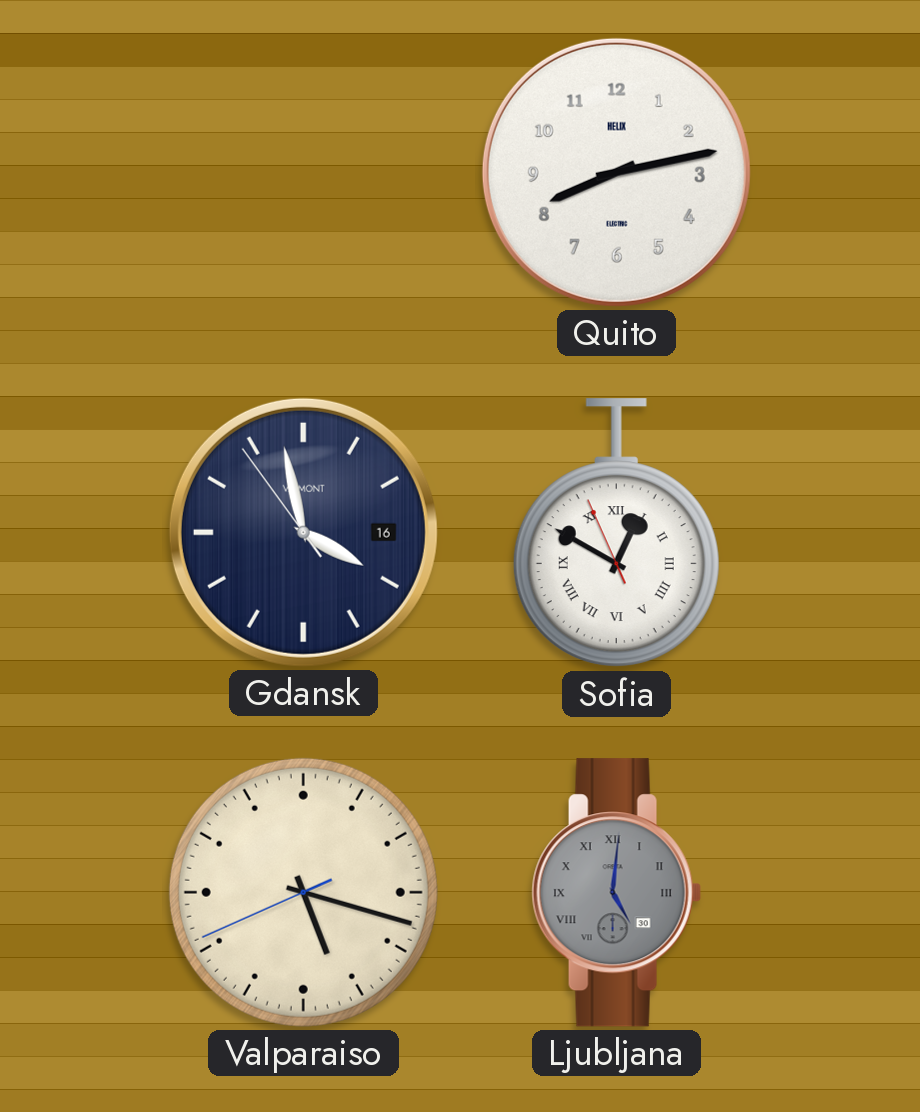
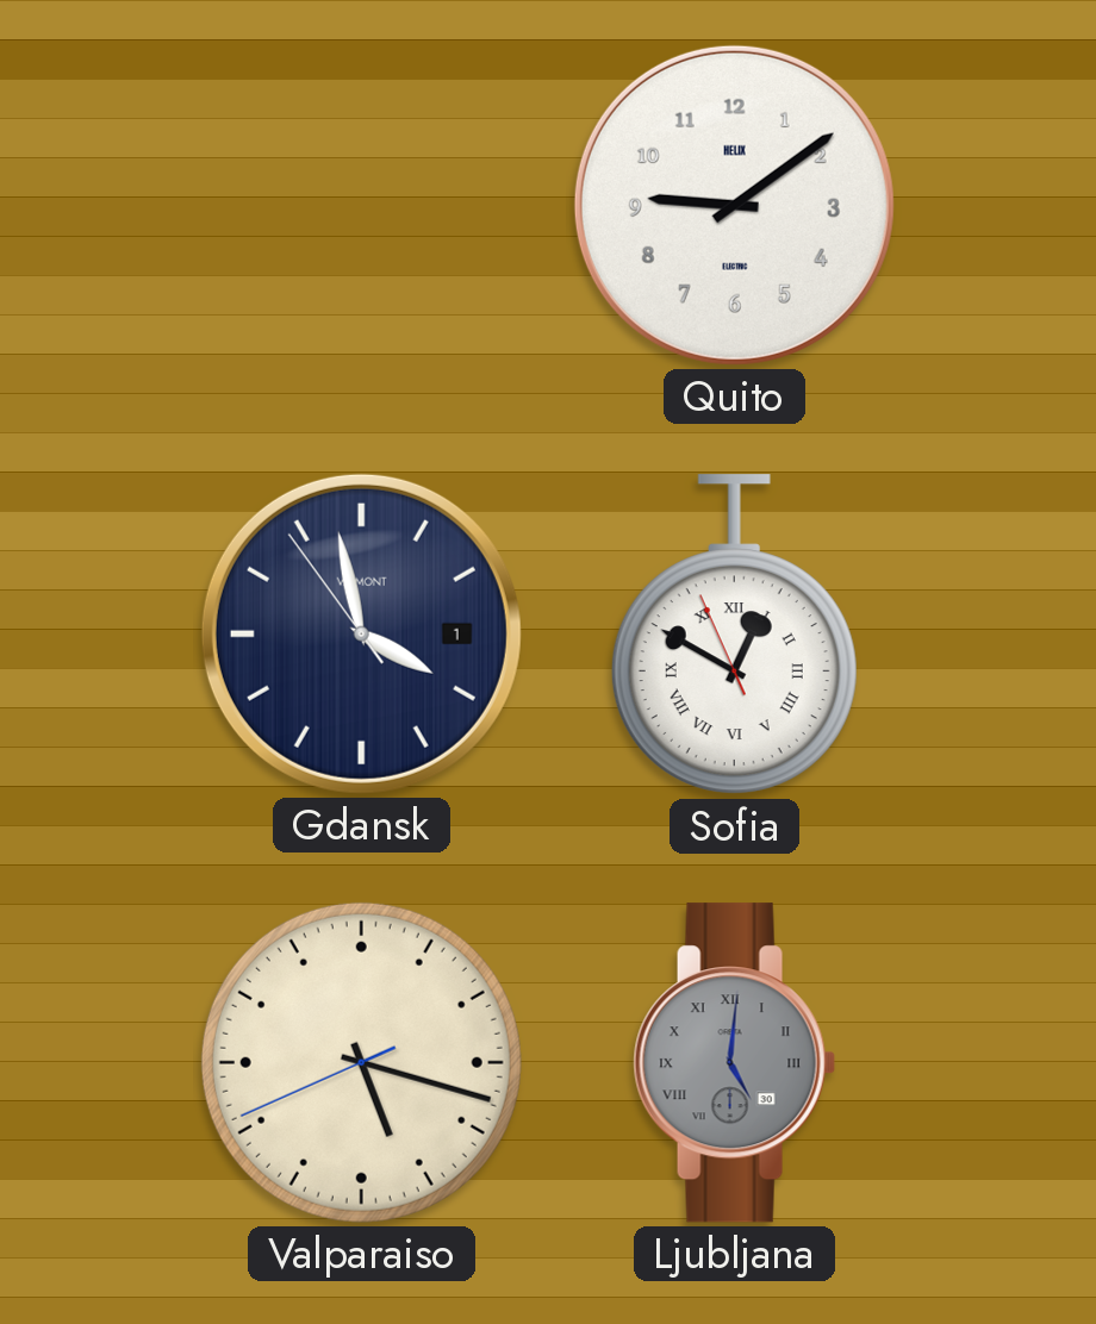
Quito: 8:13 -> 9:09 (734, 205)
Gdansk date: 16 -> 1 (361, 633)
